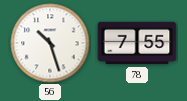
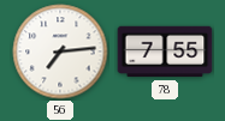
56: 10:27 -> 7:14 (60, 52)
